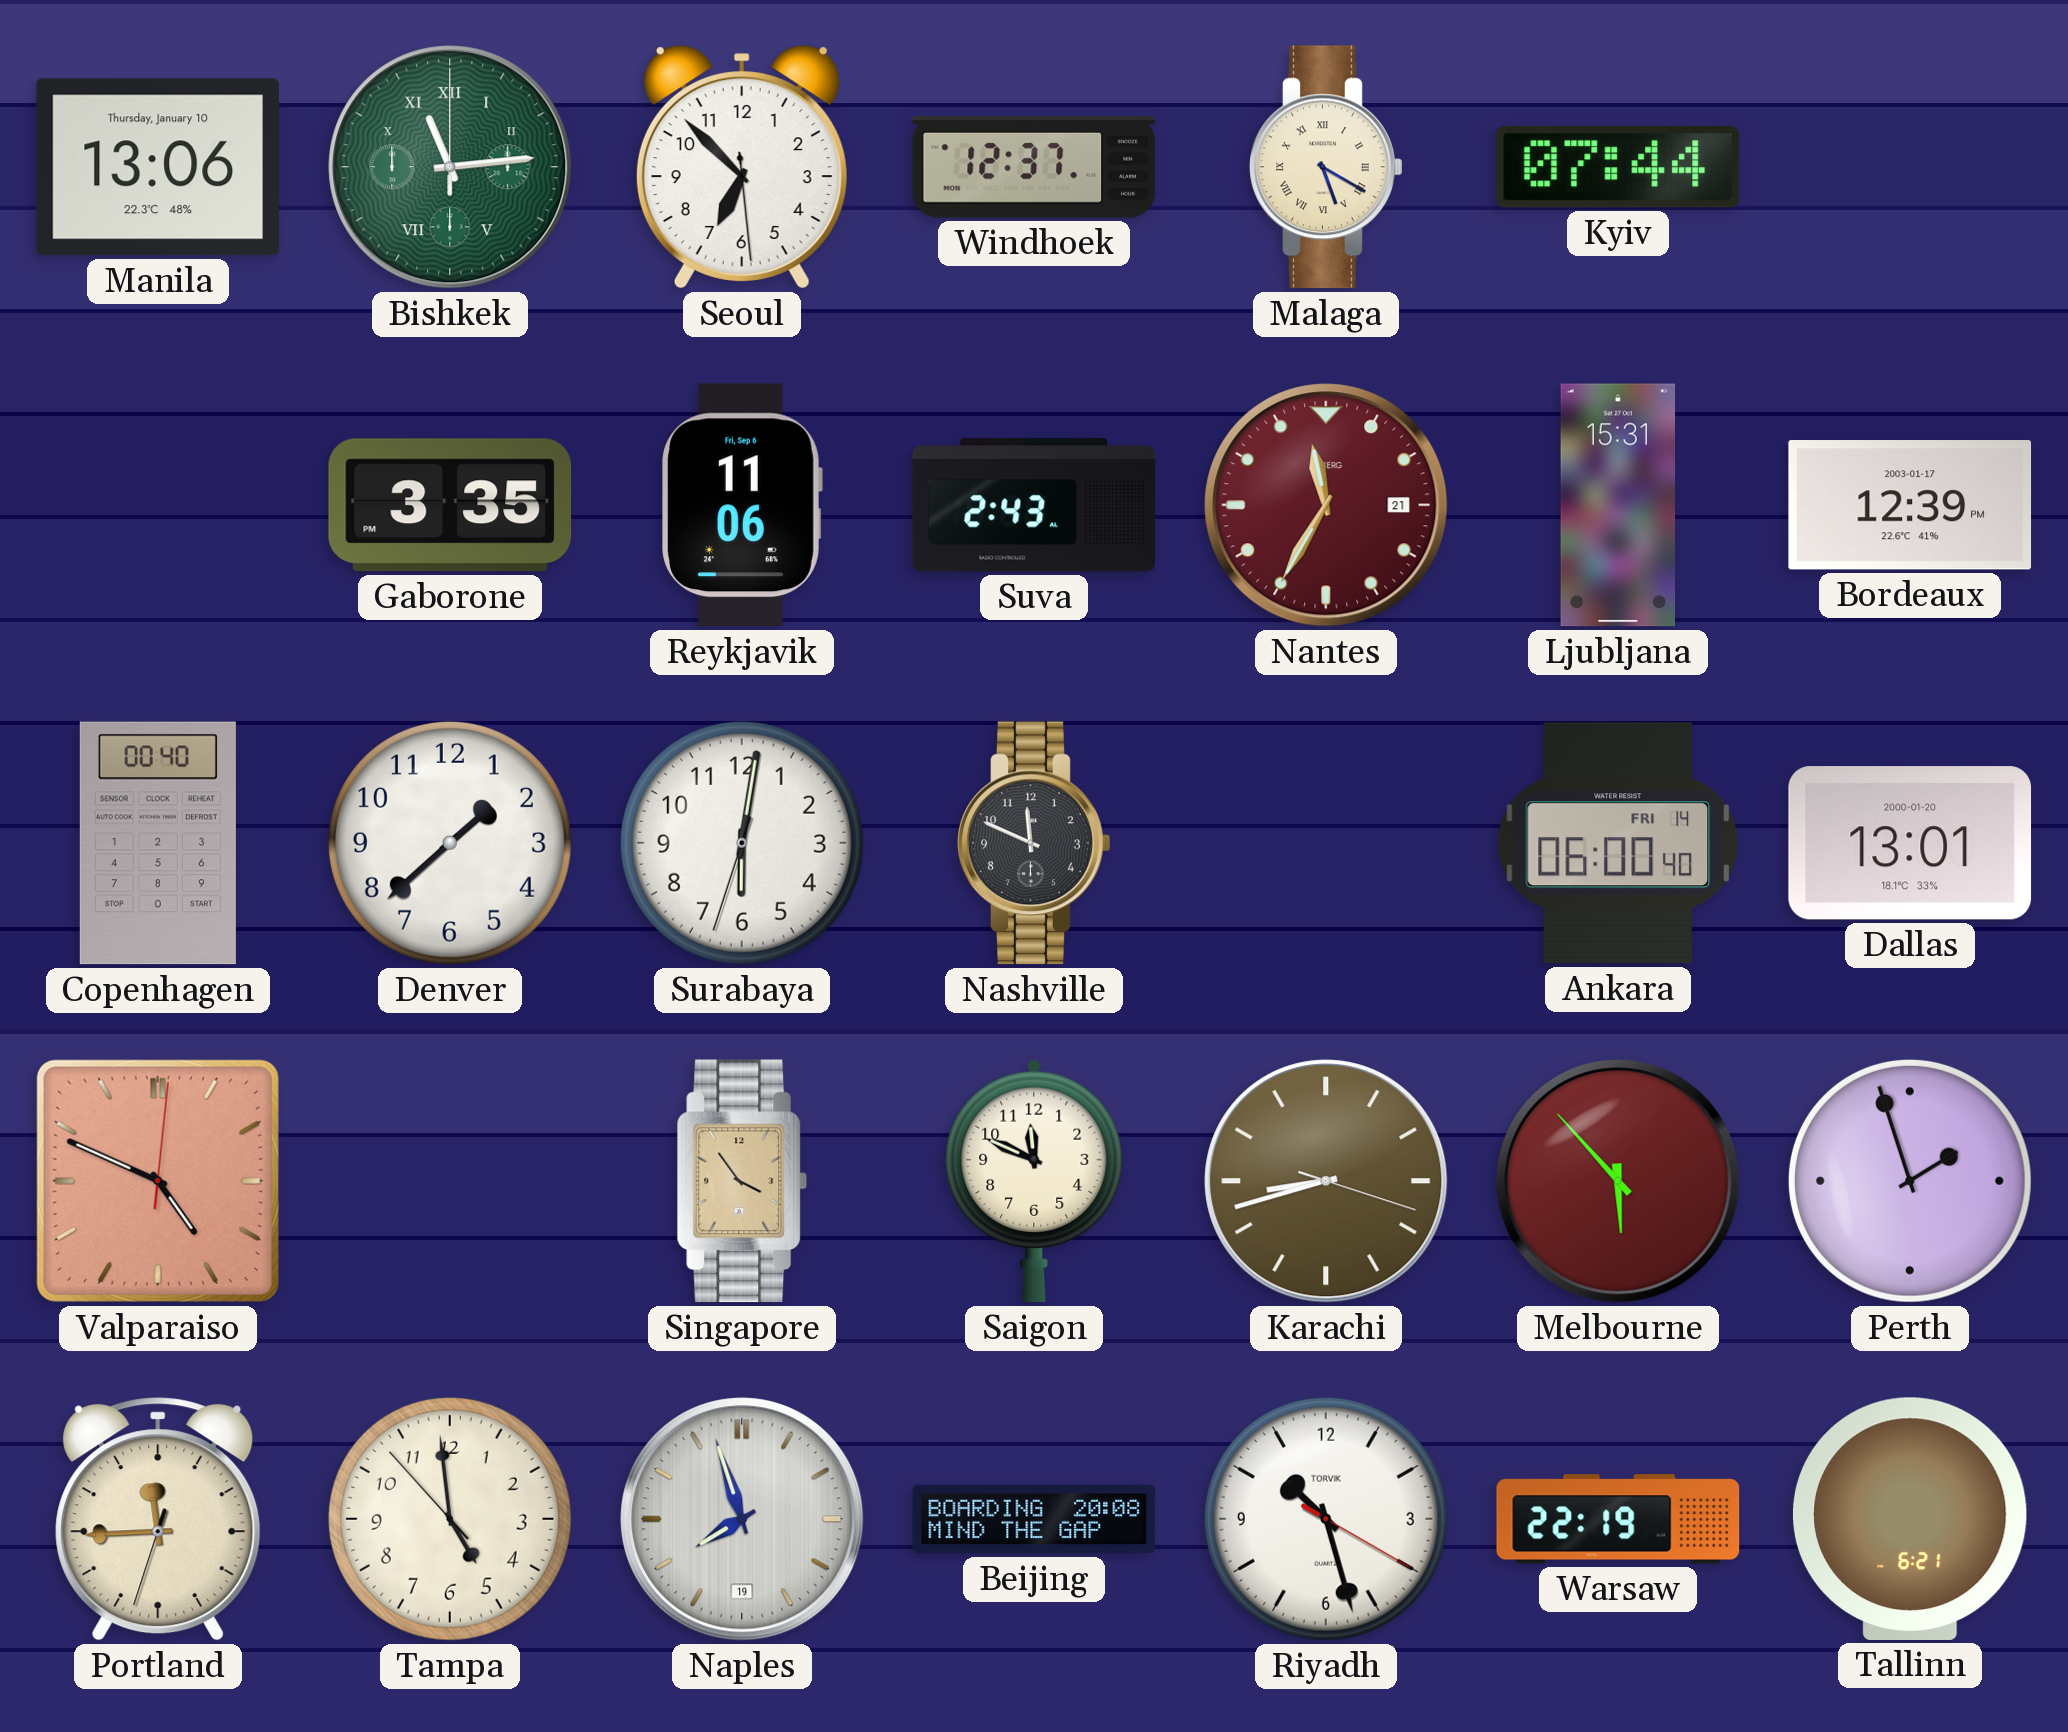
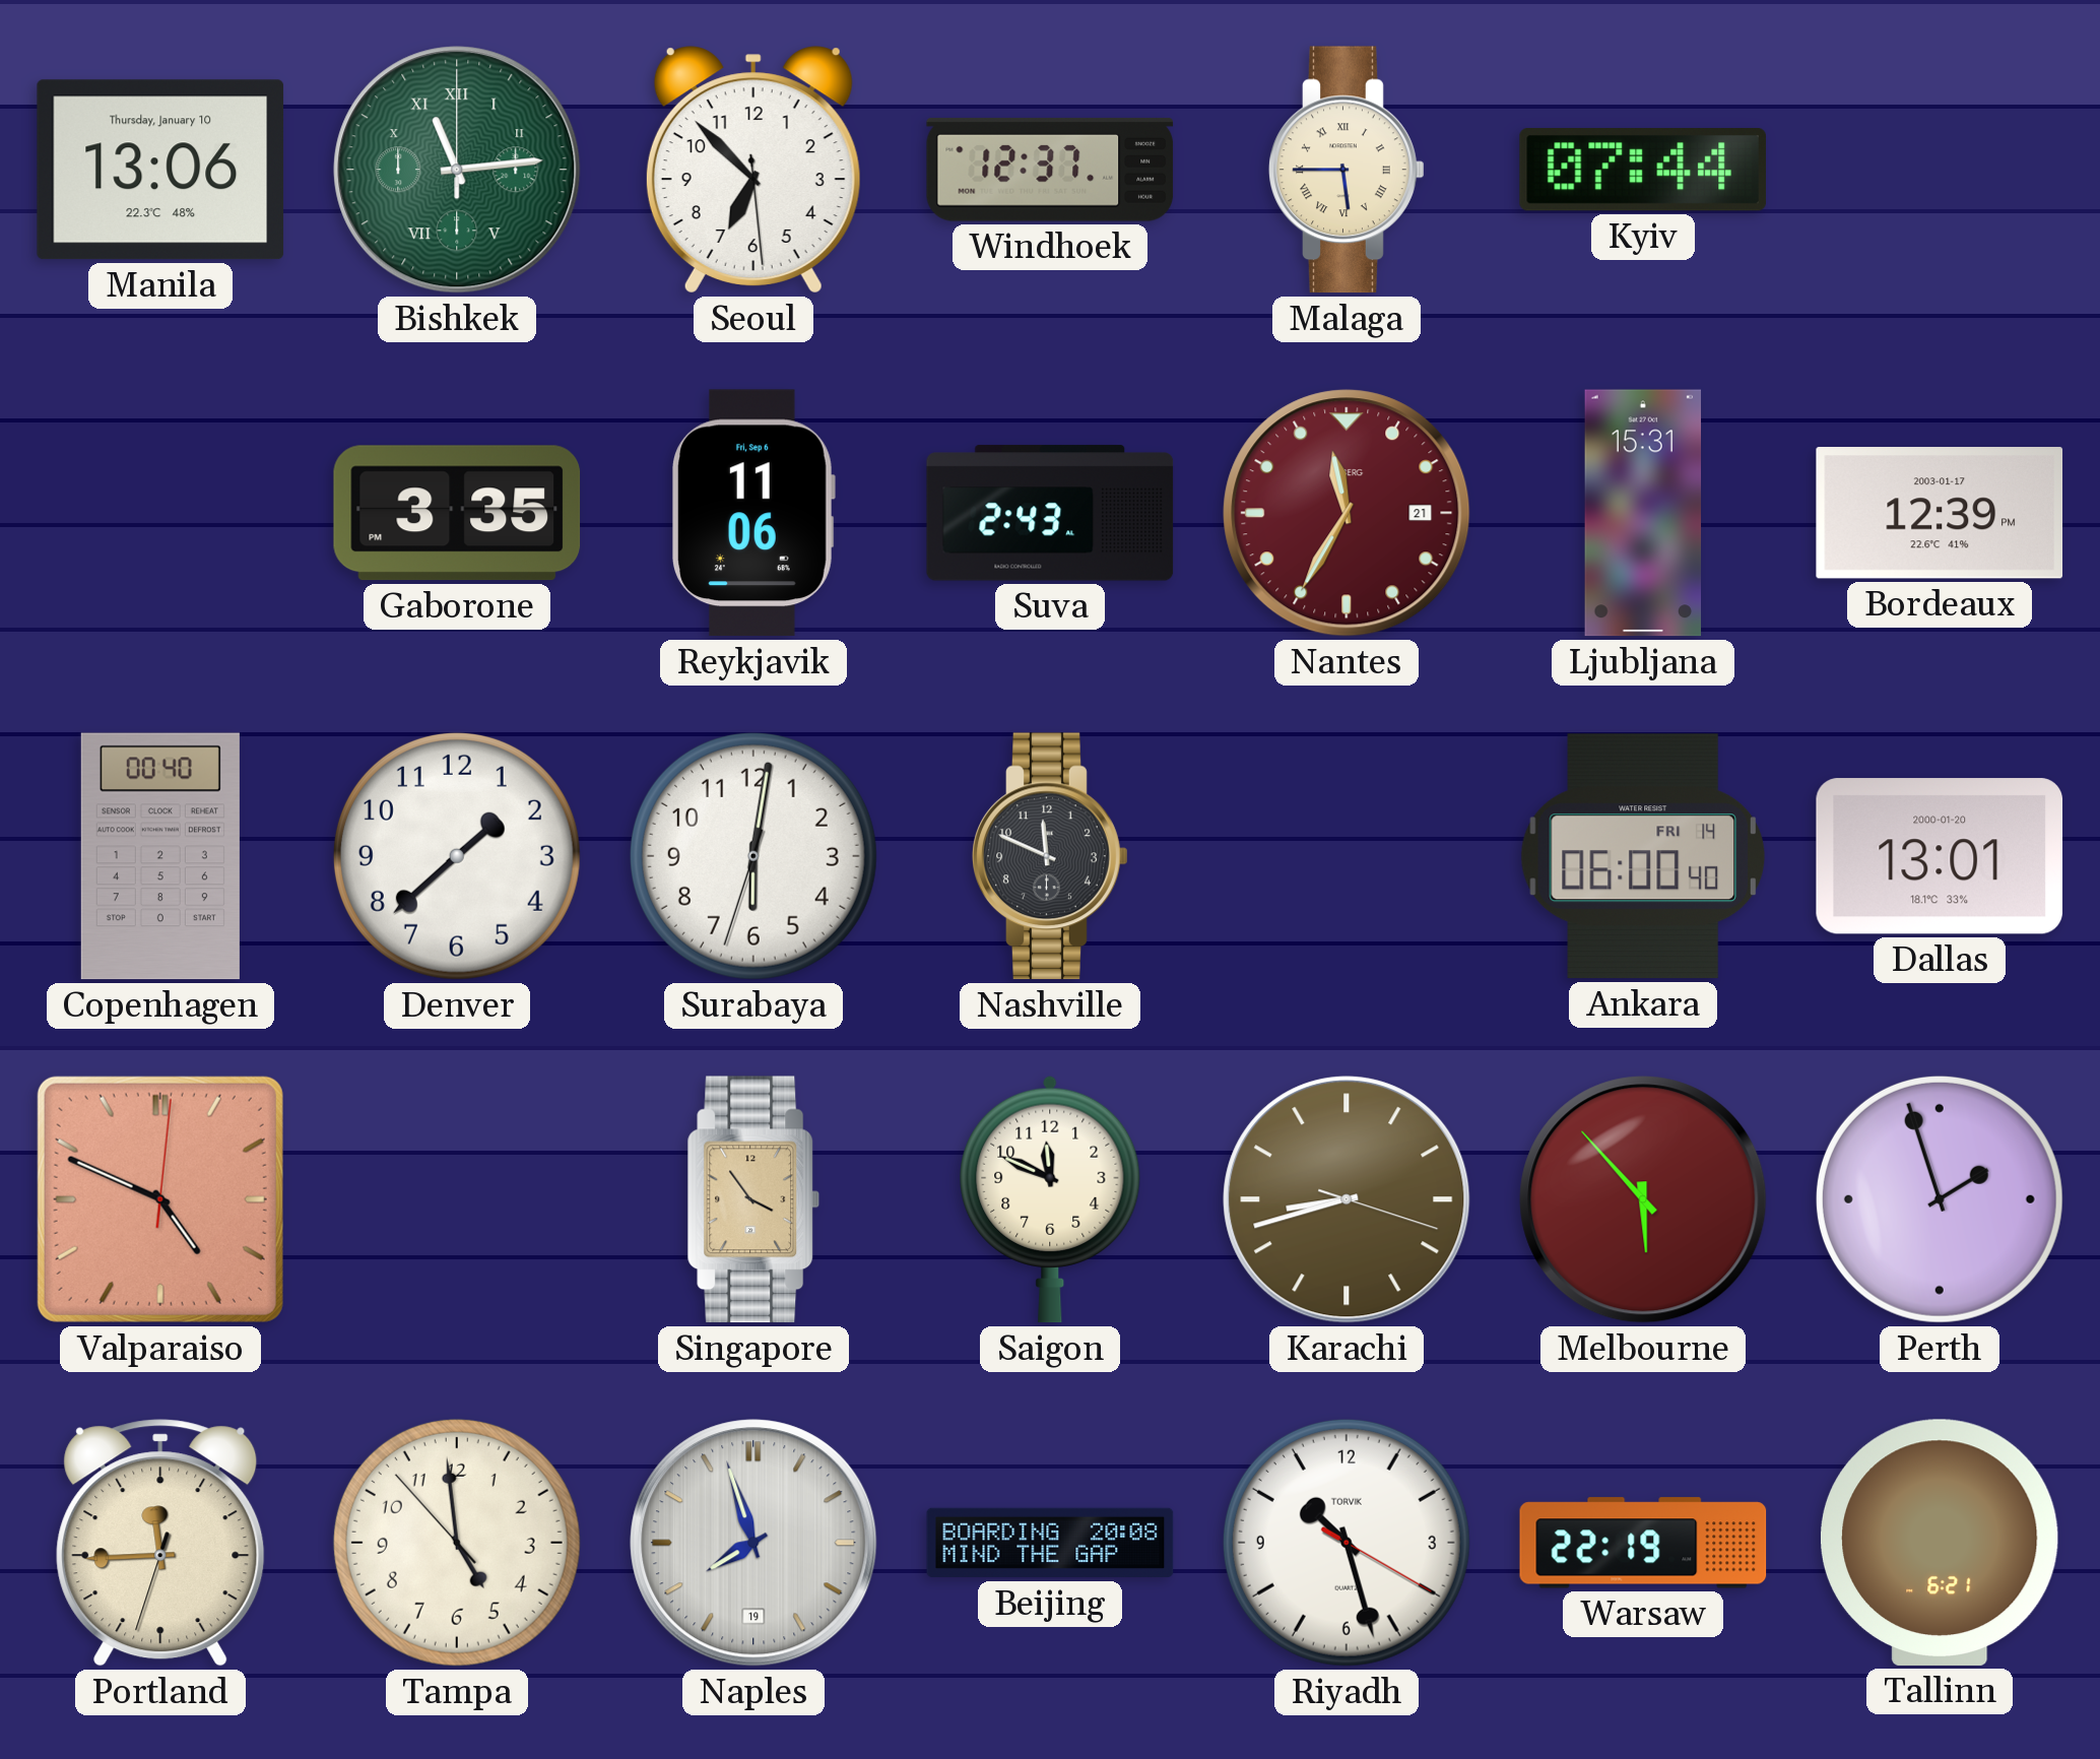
Malaga: 5:20 -> 5:45 (1347, 170)
